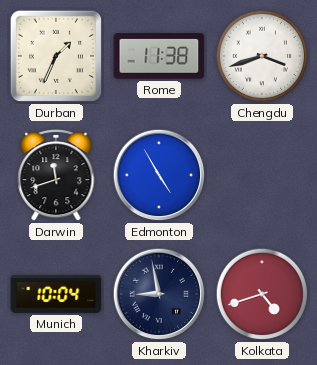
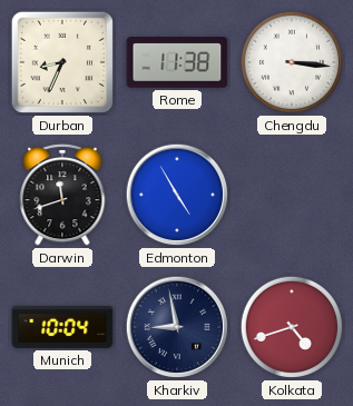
Durban: 1:34 -> 8:34 (62, 62)
Chengdu: 3:42 -> 3:16 (292, 62)
